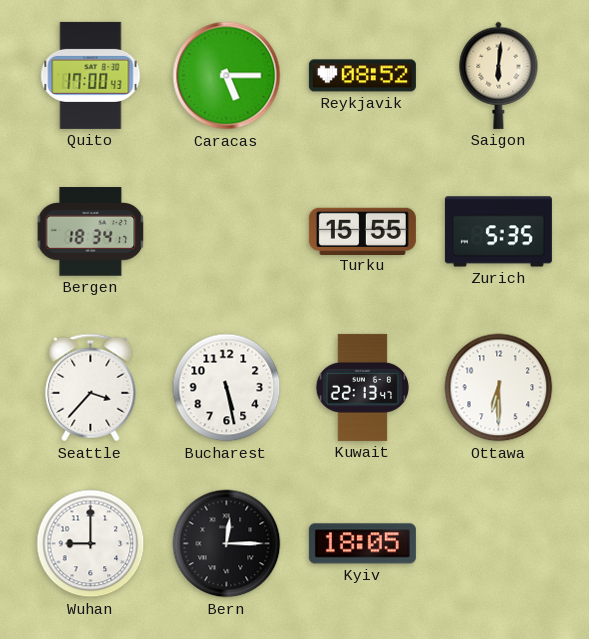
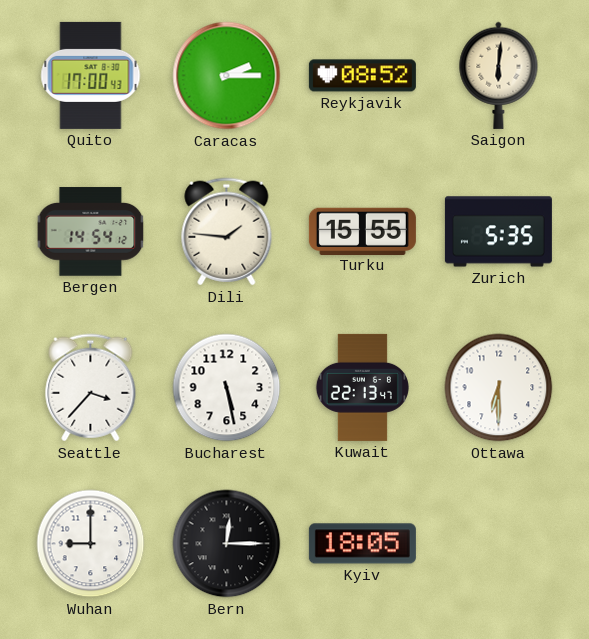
Caracas: 5:15 -> 2:15 (227, 76)
Bergen: 18:34 -> 14:54 (91, 232)
Dili: none -> 1:46 (227, 232)
